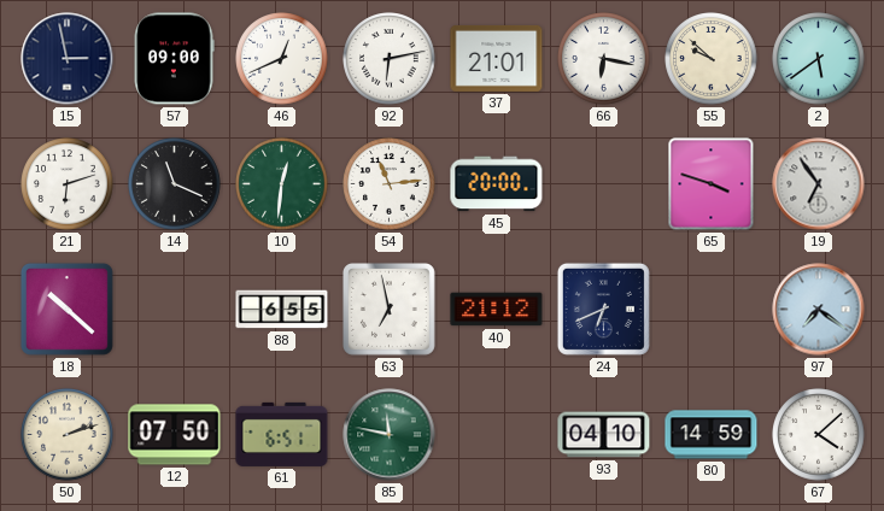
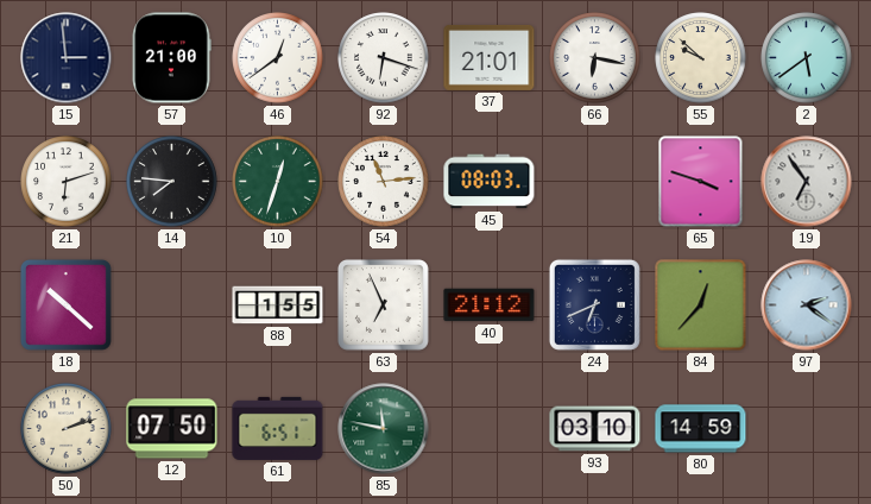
15: 2:58 -> 2:59 (67, 58)
57: 09:00 -> 21:00 (171, 58)
46: 12:41 -> 12:39 (278, 58)
92: 6:13 -> 6:18 (384, 58)
14: 11:19 -> 7:46 (172, 182)
10: 12:31 -> 12:33 (278, 182)
45: 20:00 -> 08:03 (490, 182)
88: 6:55 -> 1:55 (278, 305)
63: 6:58 -> 6:56 (383, 304)
84: none -> 12:37 (701, 305)
97: 7:21 -> 2:21 (807, 305)
93: 04:10 -> 03:10 (595, 429)
67: 4:08 -> none (819, 435)
